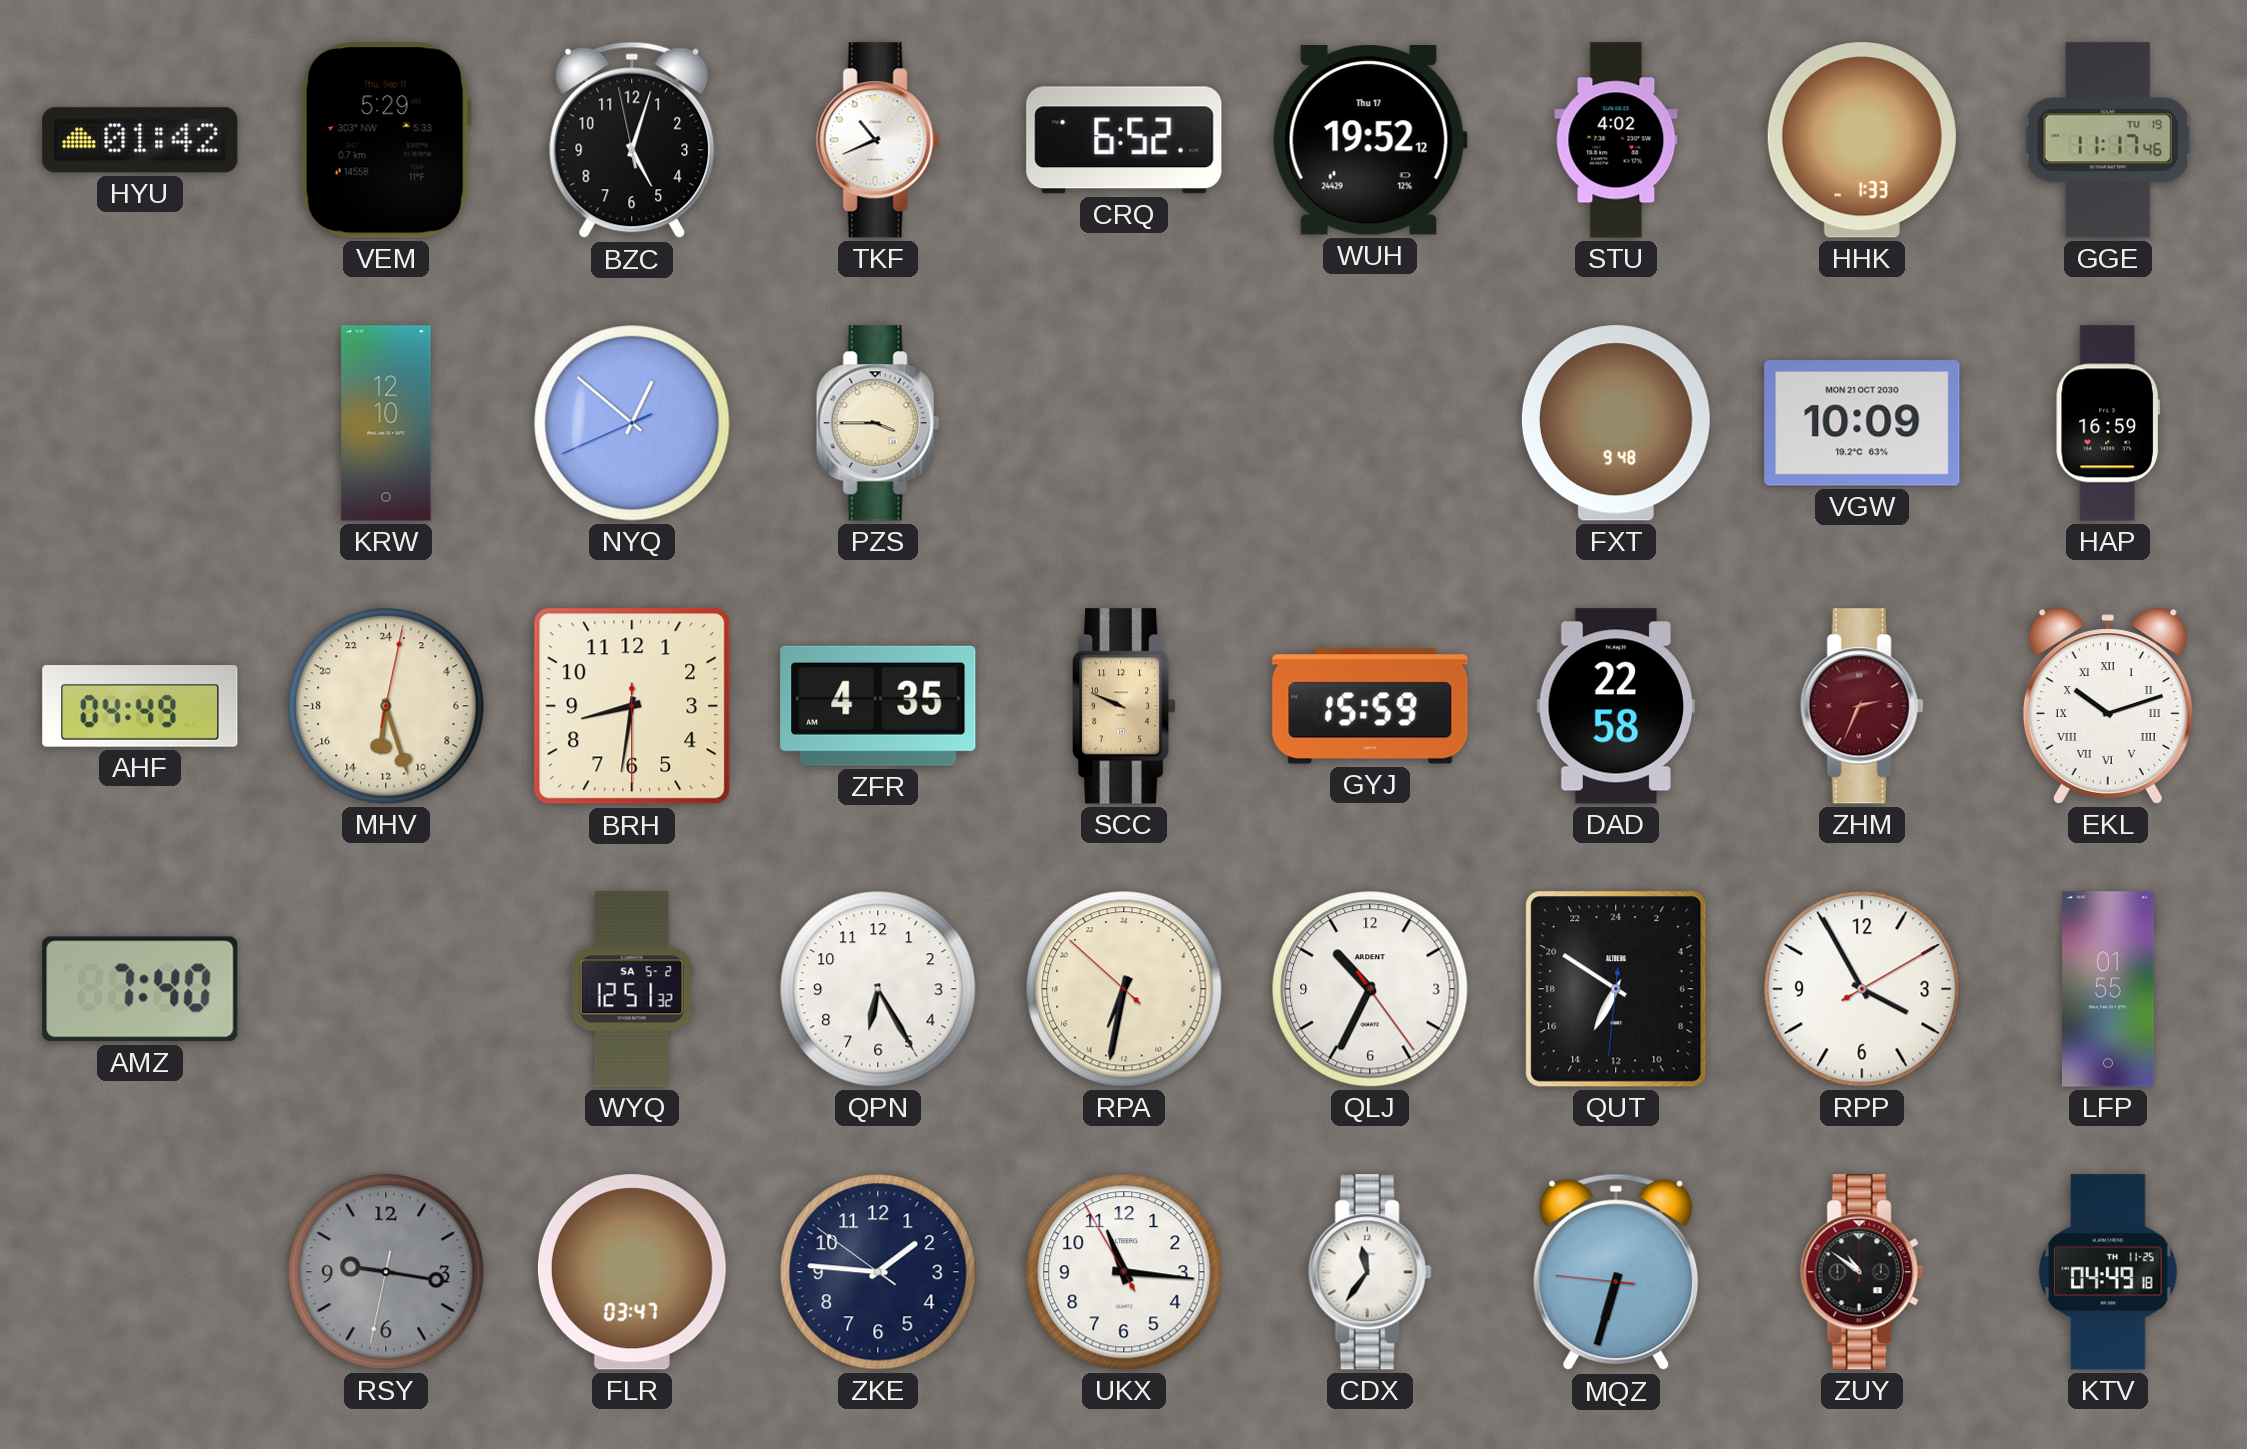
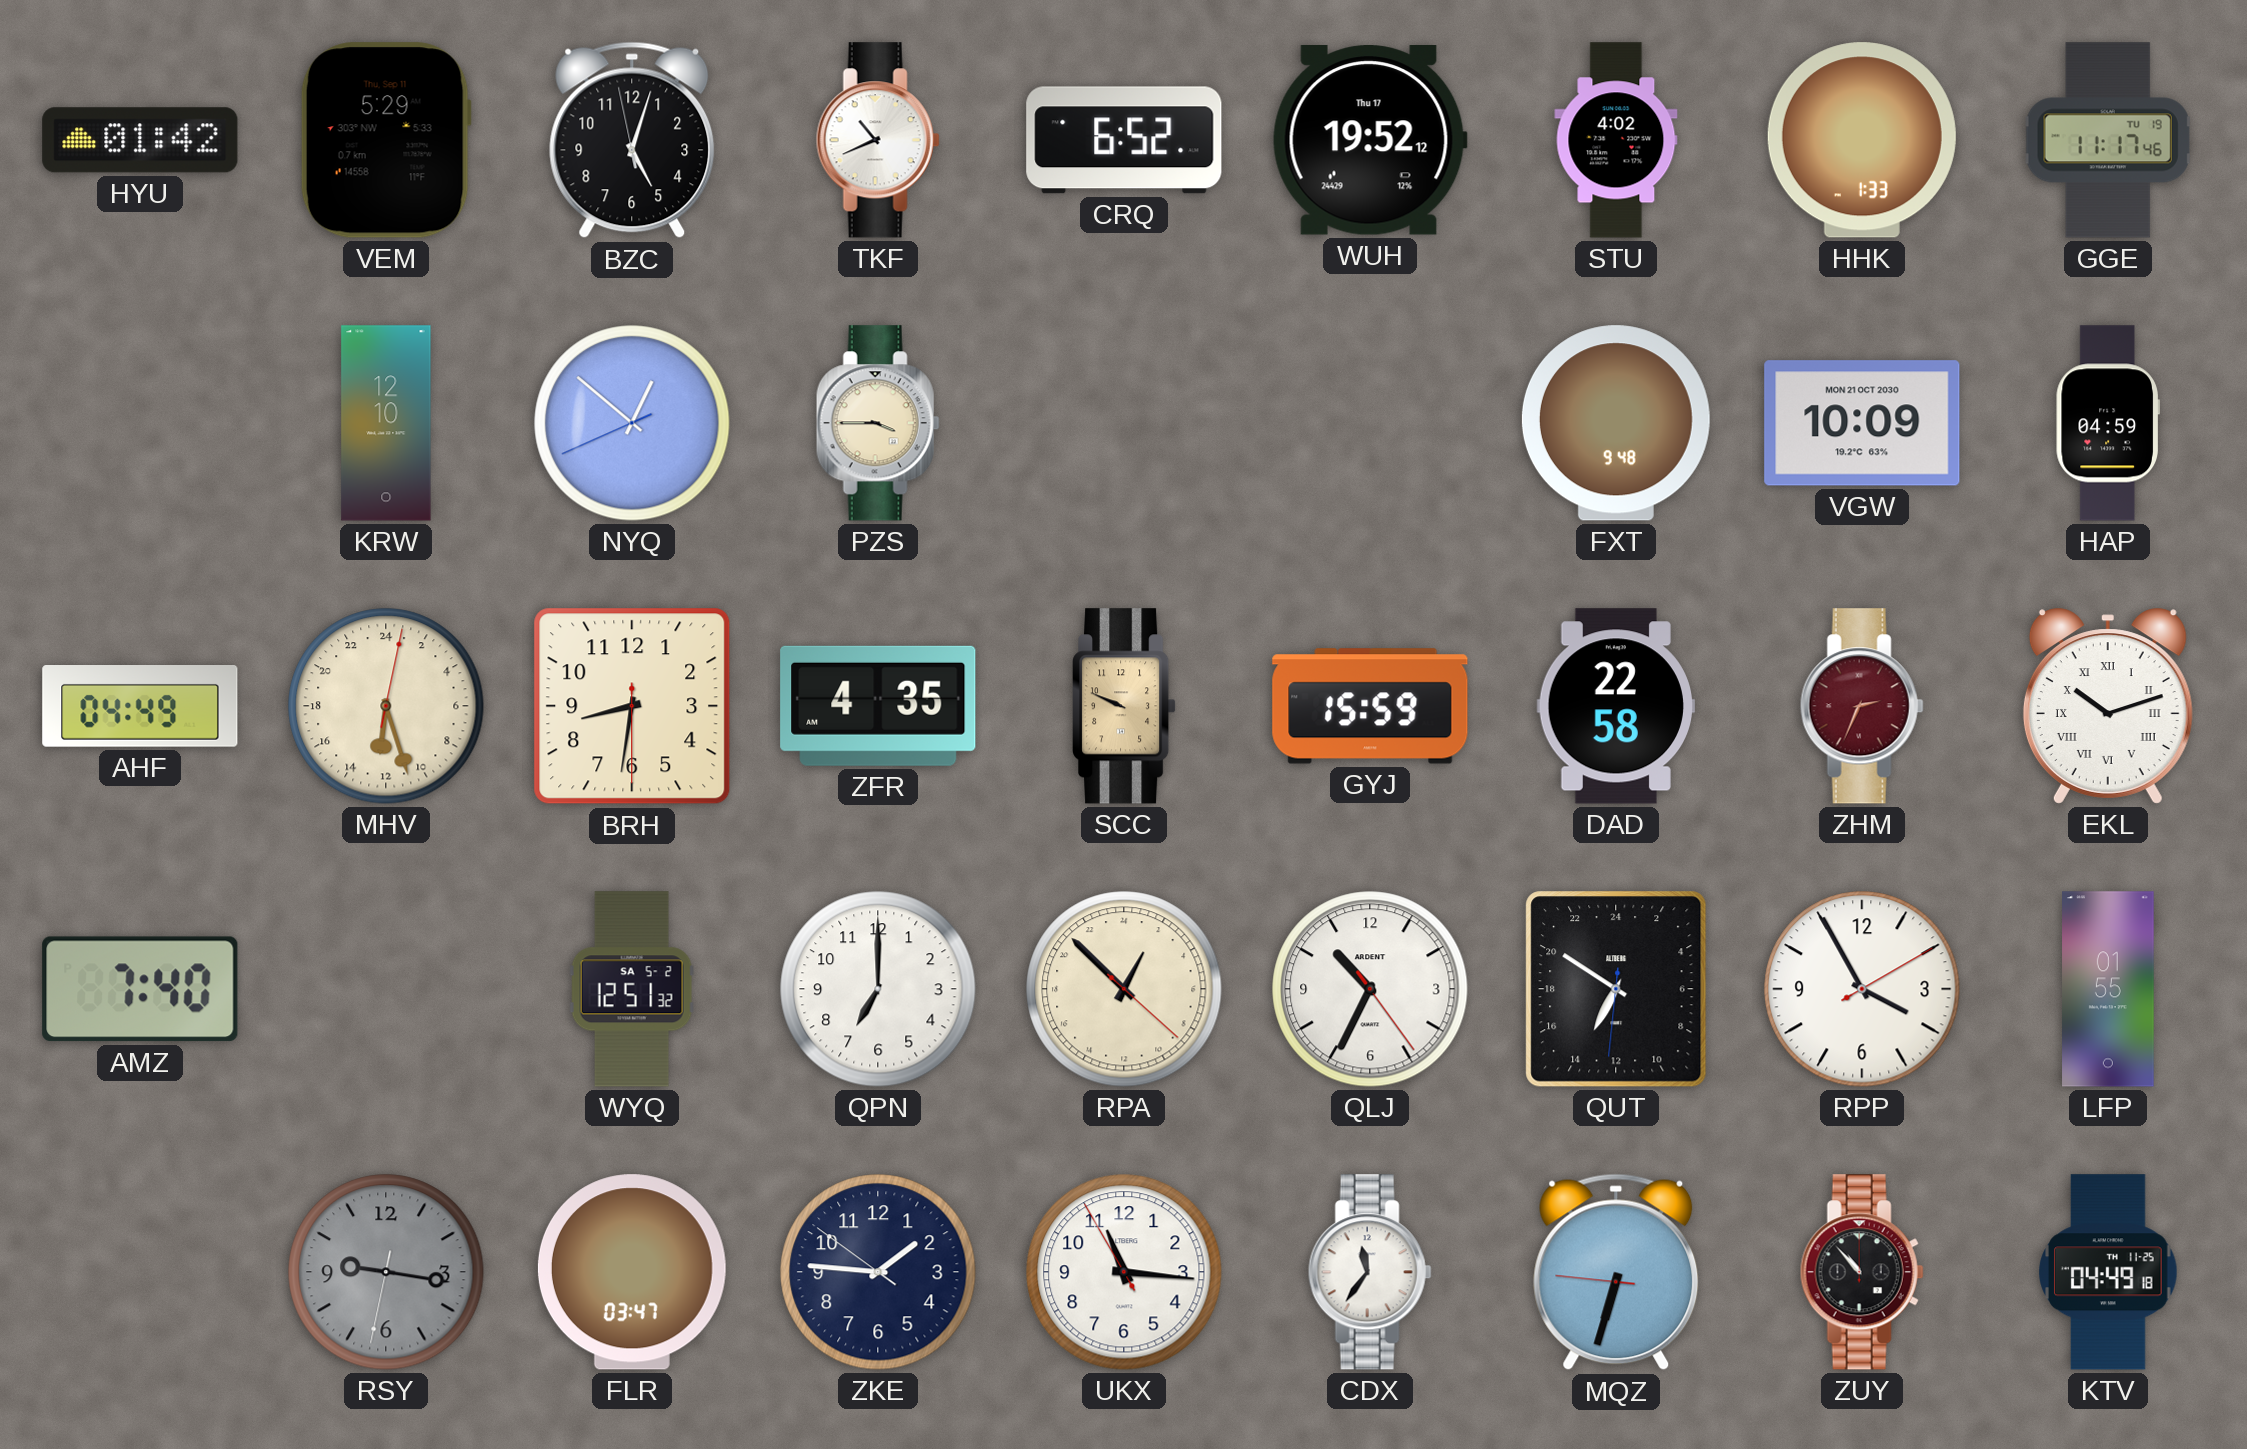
HAP: 16:59 -> 04:59 (2108, 423)
QPN: 6:25 -> 7:00 (878, 989)
RPA: 13:31 -> 1:52 (1124, 989)
ZUY: 10:51 -> 10:53 (1862, 1272)
